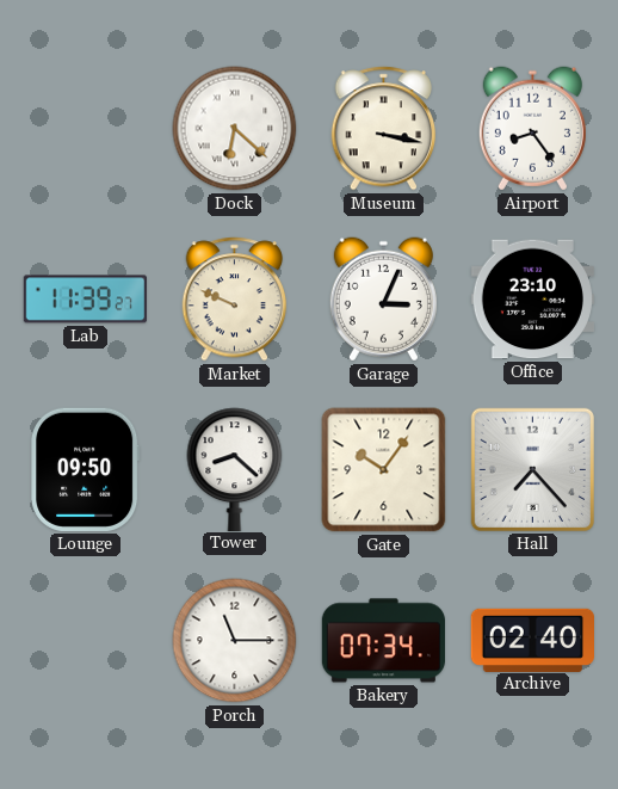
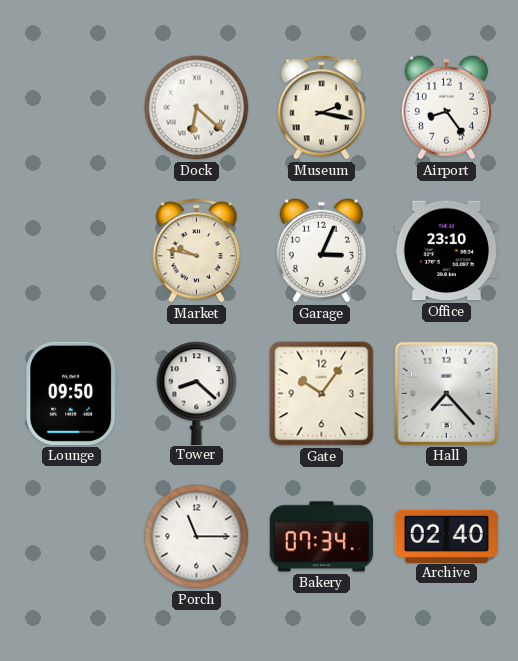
Museum: 3:17 -> 2:17 (322, 108)
Lab: 11:39 -> none (85, 300)
Market: 9:49 -> 9:47 (197, 251)
